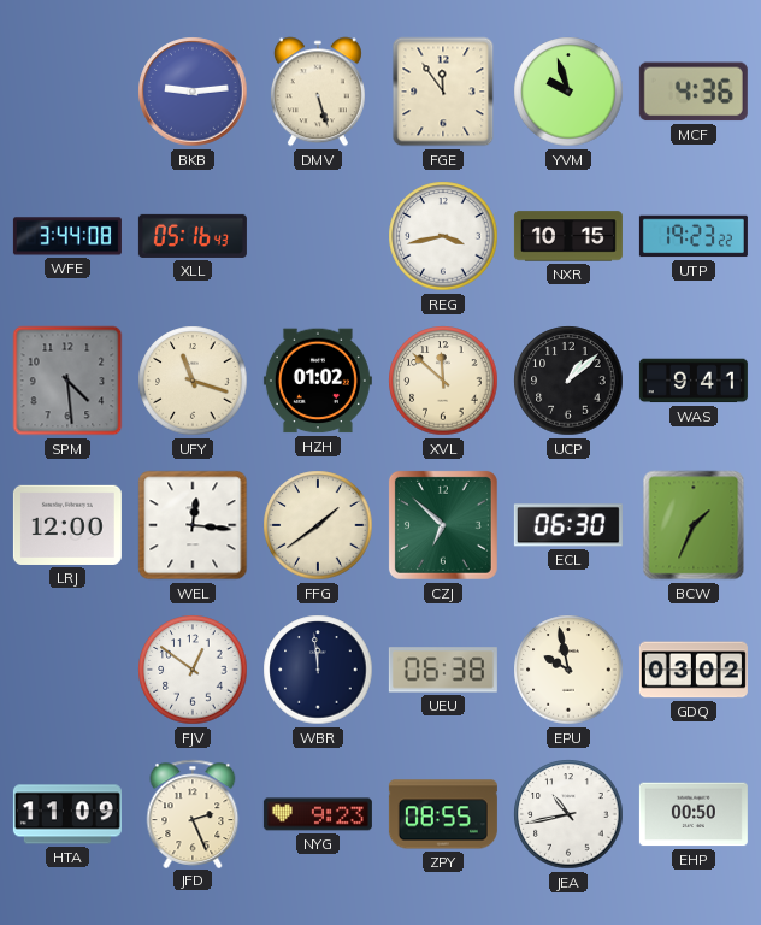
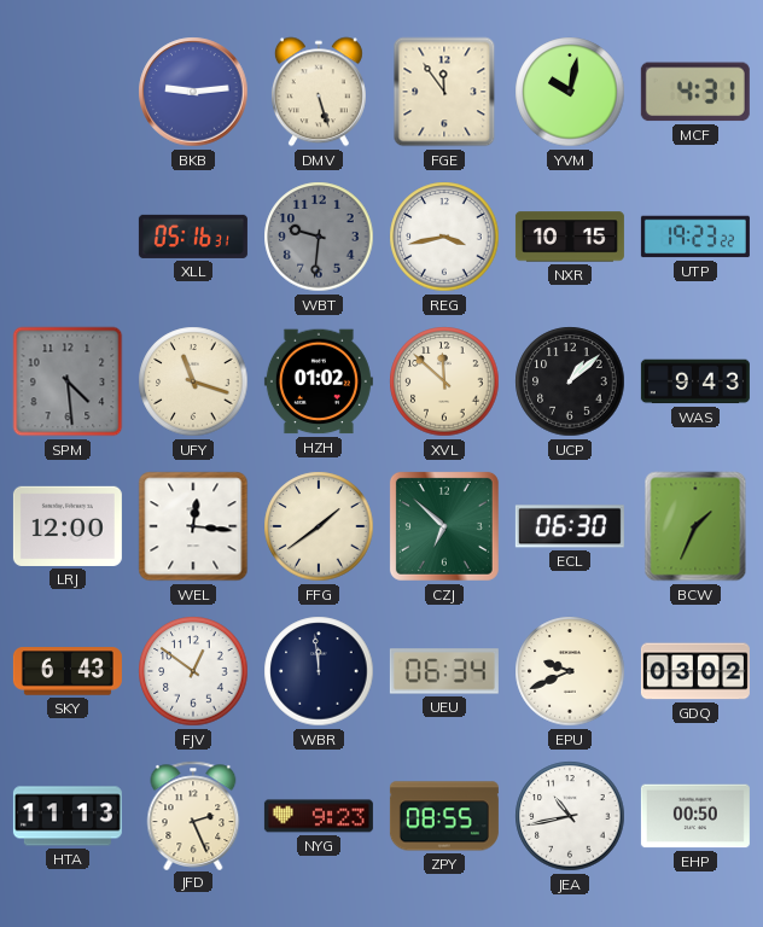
YVM: 9:57 -> 10:02 (570, 92)
MCF: 4:36 -> 4:31 (695, 92)
WFE: 3:44 -> none (67, 236)
XLL: 05:16:43 -> 05:16:31 (193, 237)
WBT: none -> 9:31 (319, 237)
WAS: 9:41 -> 9:43 (695, 381)
SKY: none -> 6:43 (68, 671)
UEU: 06:38 -> 06:34 (444, 671)
EPU: 9:58 -> 9:41 (570, 671)
HTA: 11:09 -> 11:13 (68, 816)
